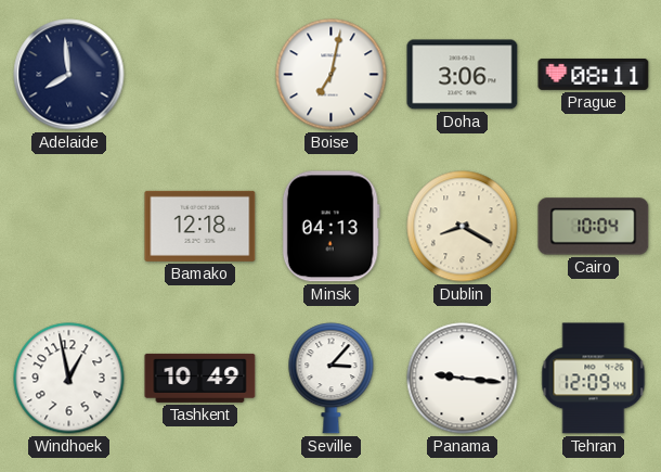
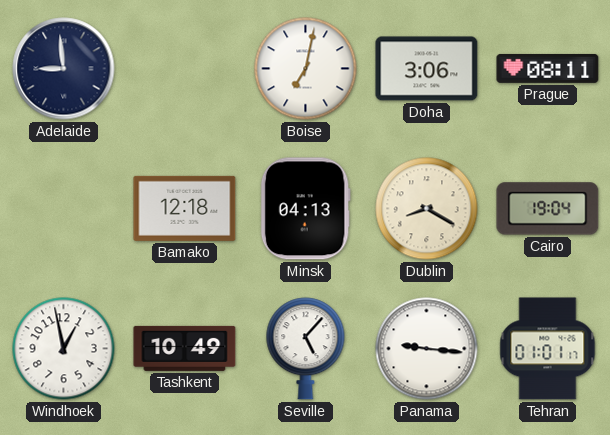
Adelaide: 7:59 -> 8:59 (64, 69)
Cairo: 10:04 -> 19:04 (548, 209)
Seville: 3:07 -> 5:07 (306, 349)
Tehran: 12:09 -> 01:01 (548, 349)
